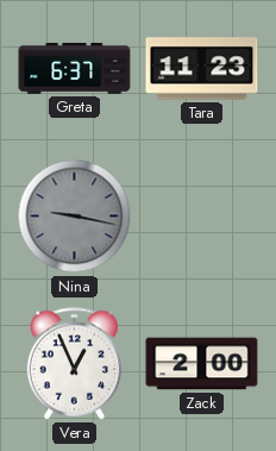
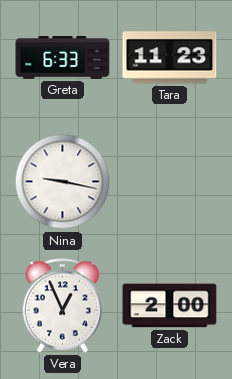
Greta: 6:37 -> 6:33 (63, 58)
Nina dial: grey -> white (63, 182)
